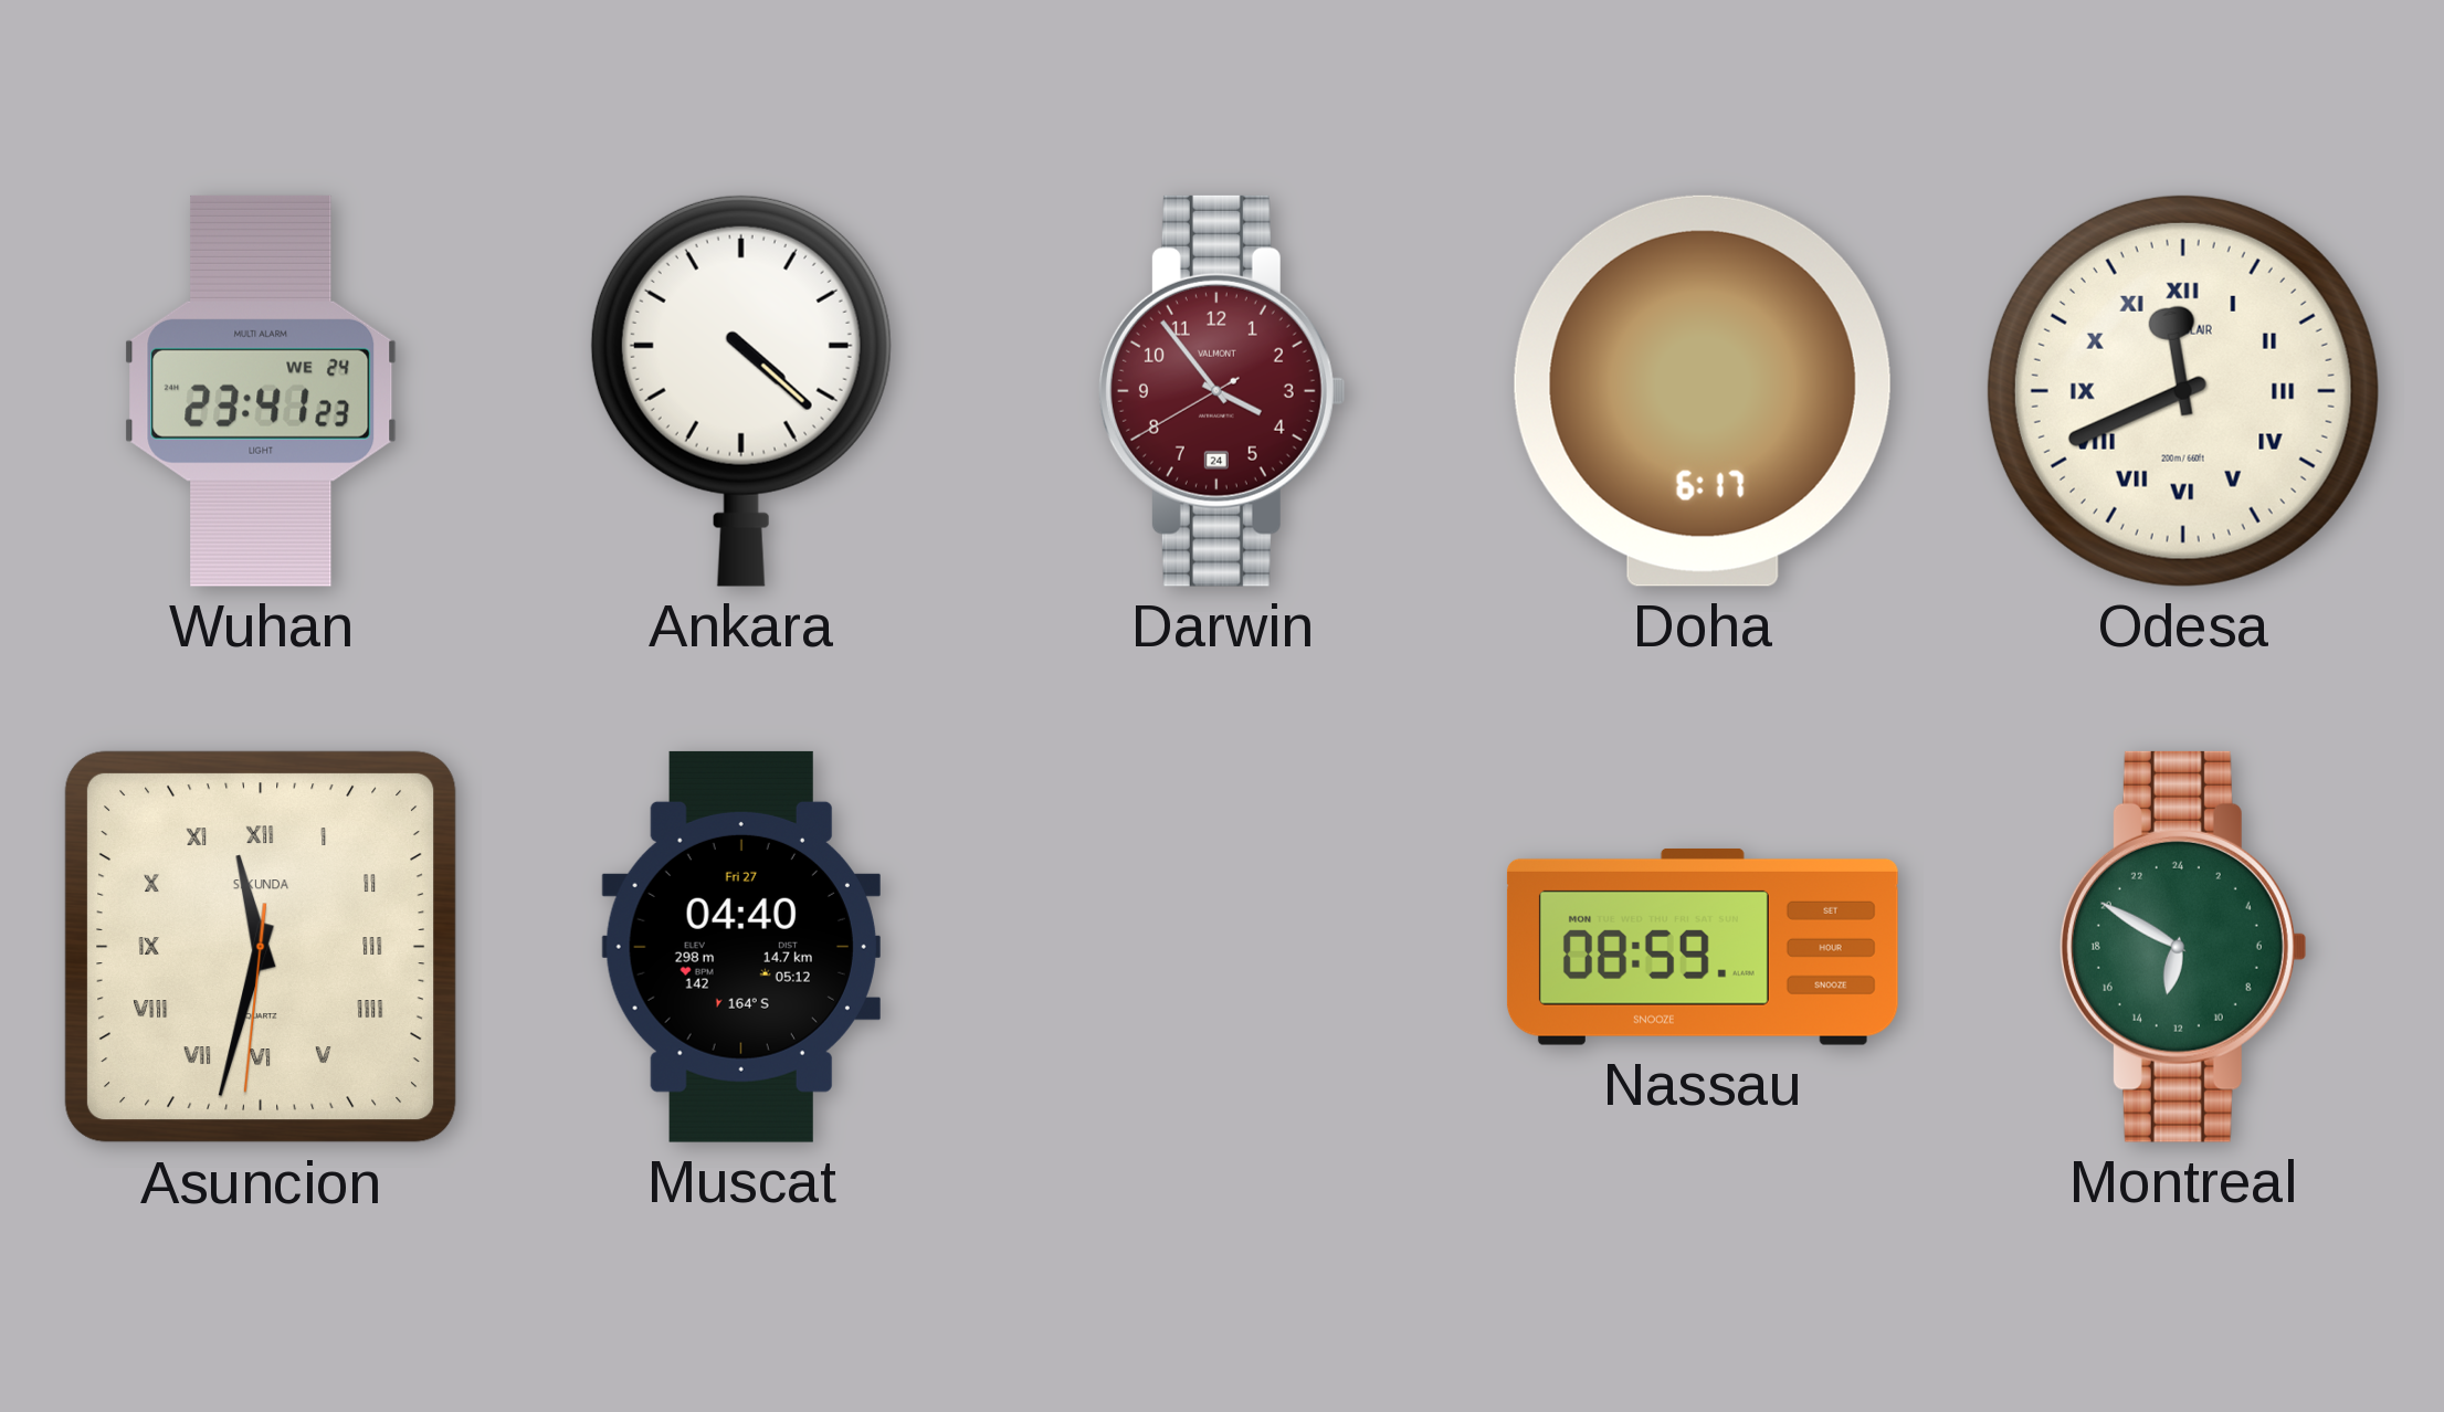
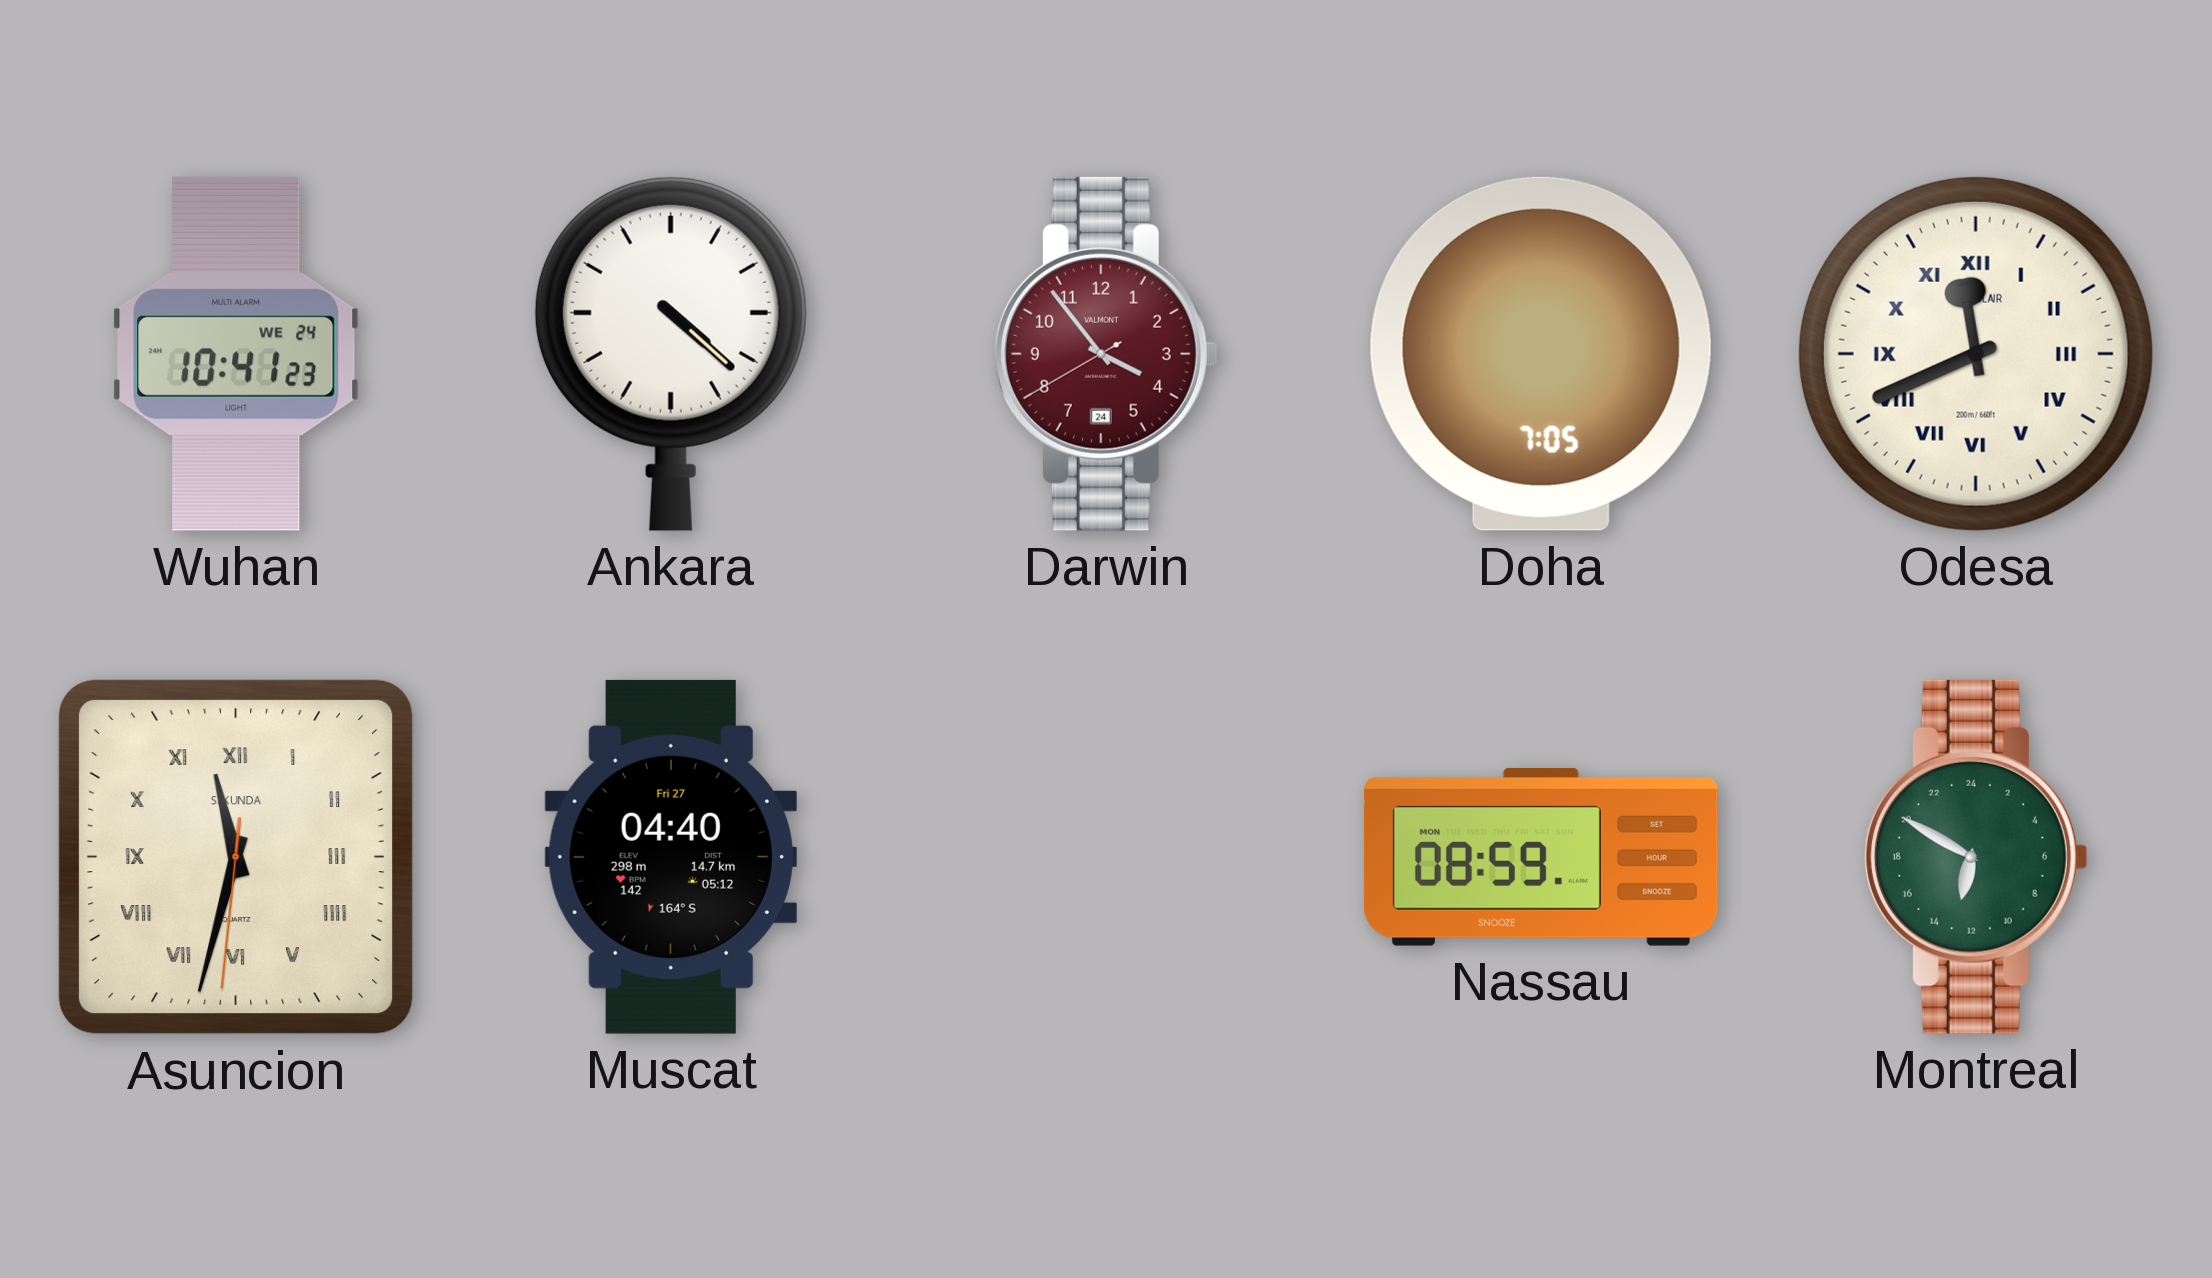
Wuhan: 23:41 -> 10:41 (236, 354)
Doha: 6:17 -> 7:05 (1541, 354)
